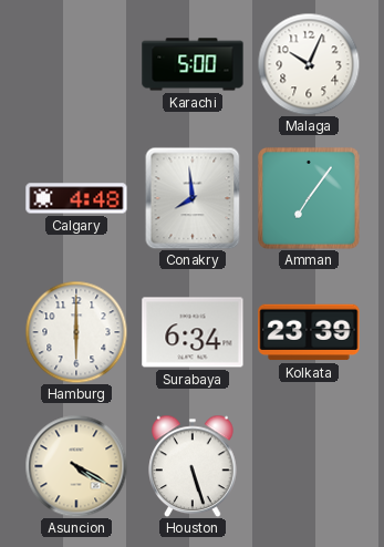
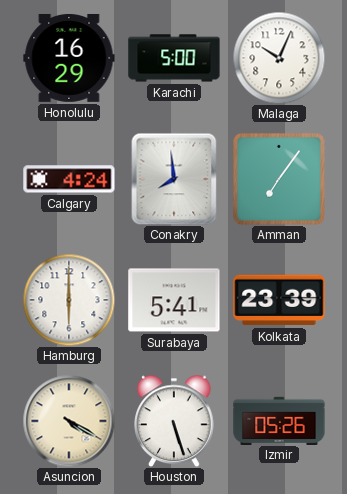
Honolulu: none -> 16:29 (69, 58)
Calgary: 4:48 -> 4:24 (69, 179)
Surabaya: 6:34 -> 5:41 (174, 300)
Izmir: none -> 05:26 (279, 420)
